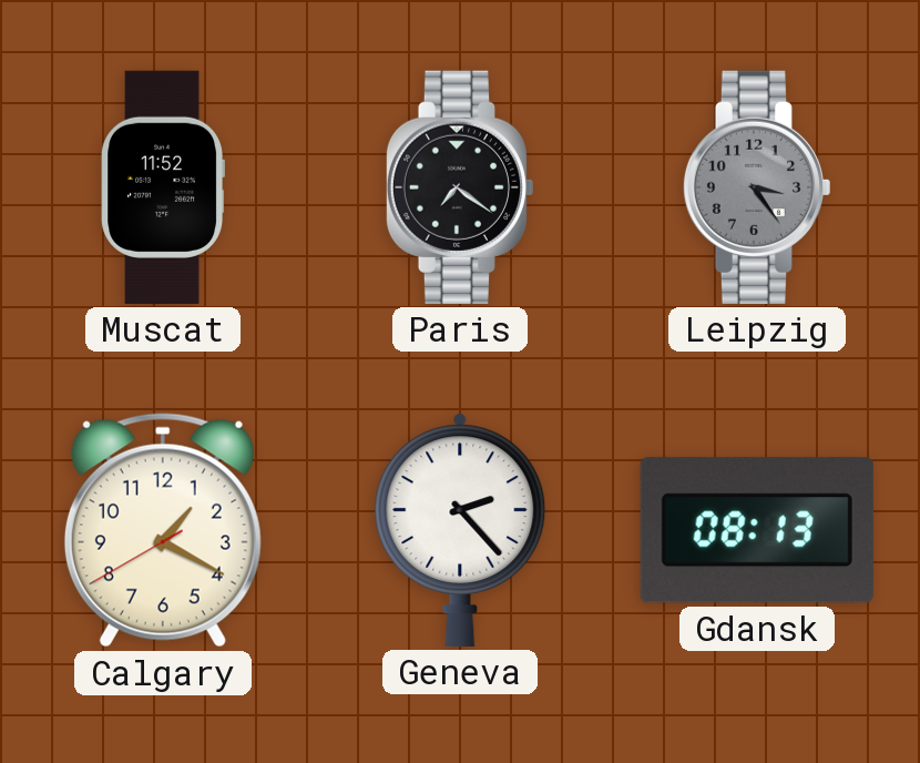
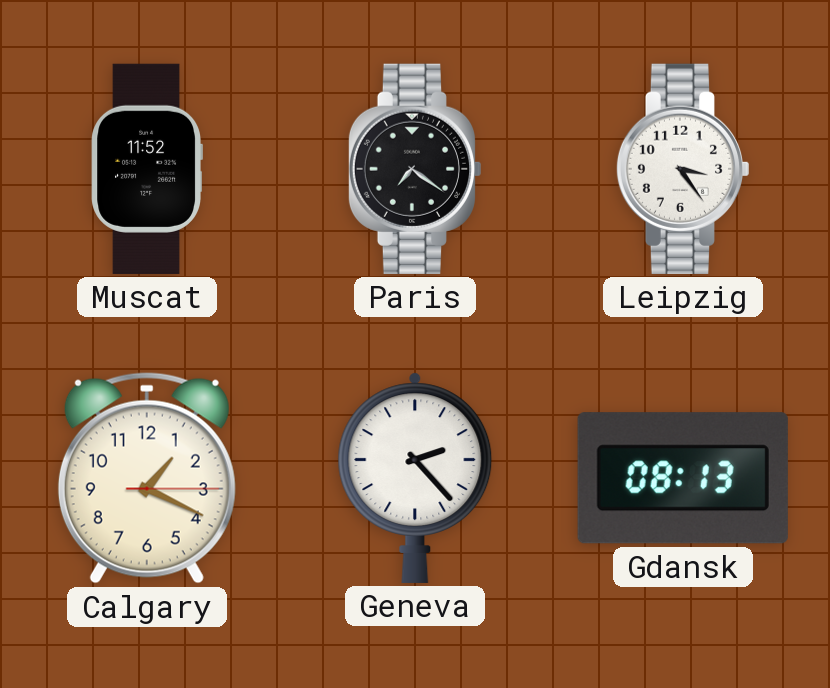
Leipzig dial: grey -> white (682, 169)
Calgary: 1:19:40 -> 1:19:15 (147, 478)
